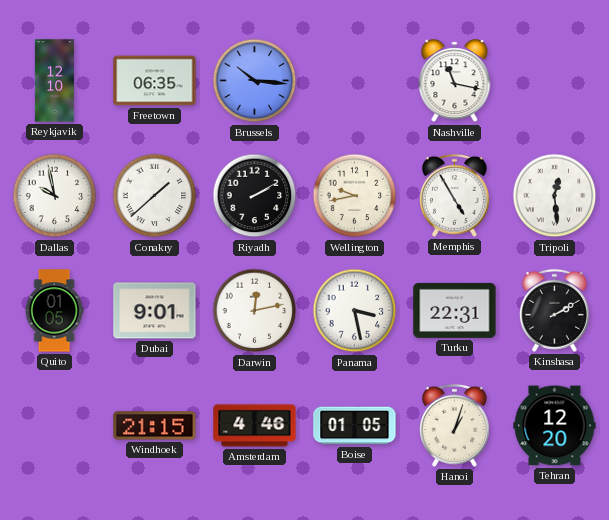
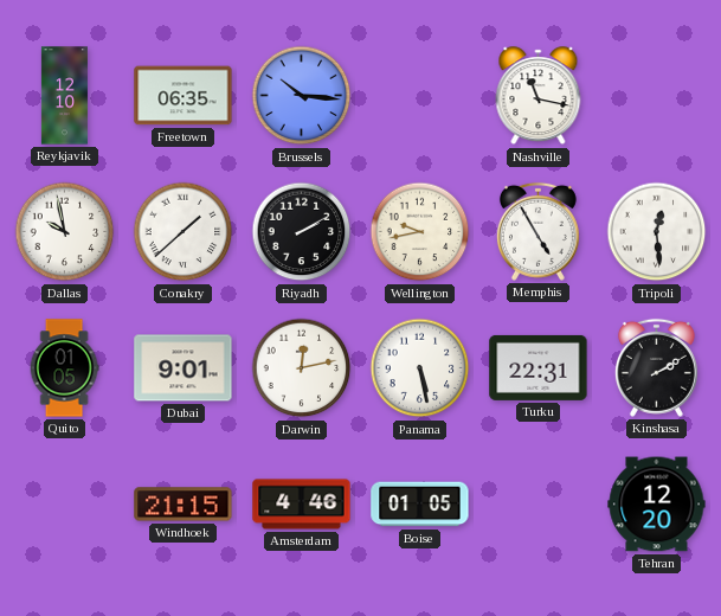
Panama: 3:28 -> 5:28 (420, 368)
Hanoi: 1:03 -> none (454, 425)
